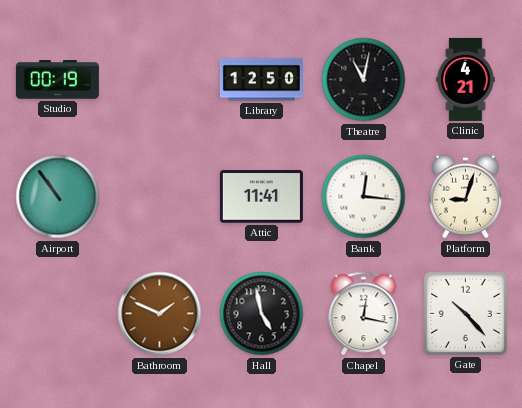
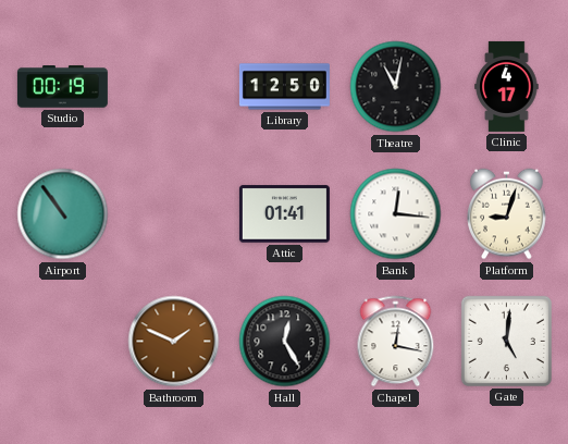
Clinic: 4:21 -> 4:17 (507, 86)
Attic: 11:41 -> 01:41 (284, 214)
Hall: 4:58 -> 12:25 (285, 342)
Gate: 10:23 -> 5:01 (506, 341)
